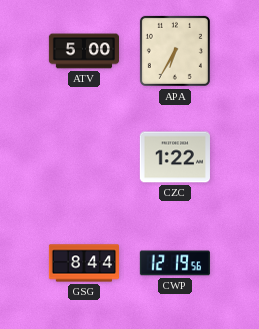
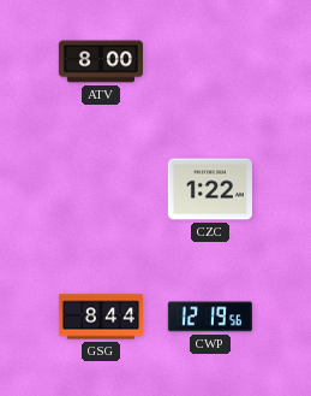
ATV: 5:00 -> 8:00 (100, 61)
APA: 6:35 -> none (175, 51)
